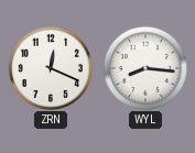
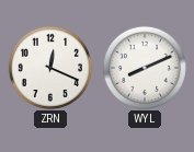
WYL: 8:16 -> 8:11 (144, 67)
